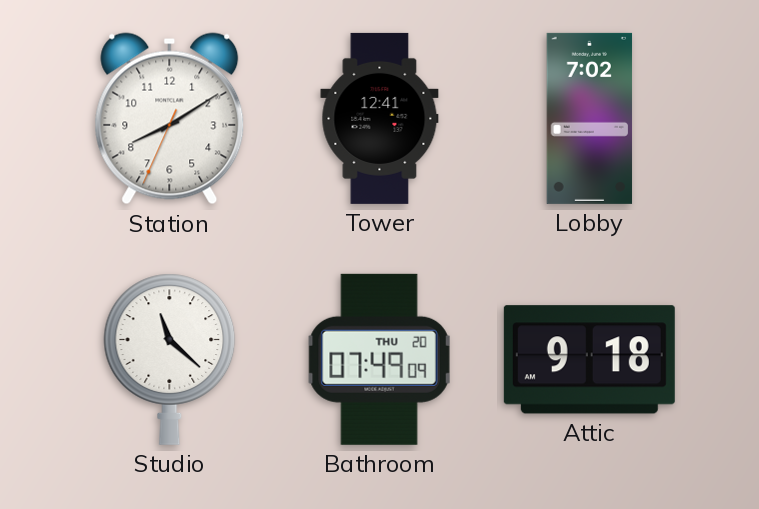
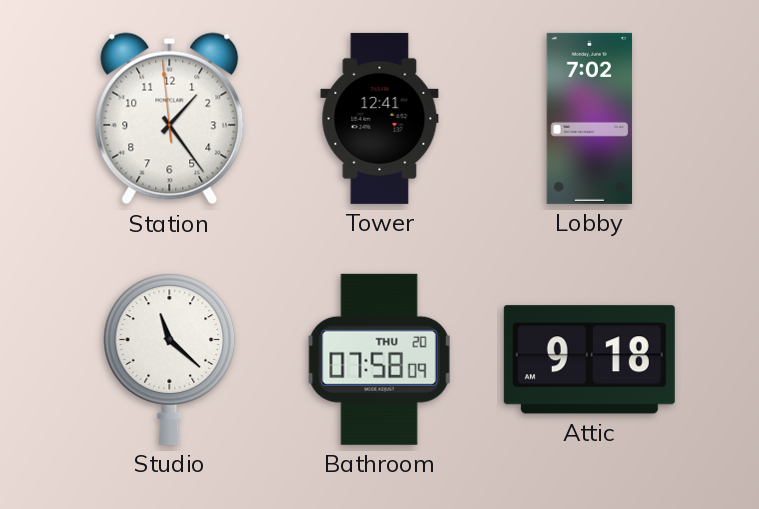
Station: 8:09 -> 1:23 (170, 119)
Bathroom: 07:49 -> 07:58 (380, 359)
